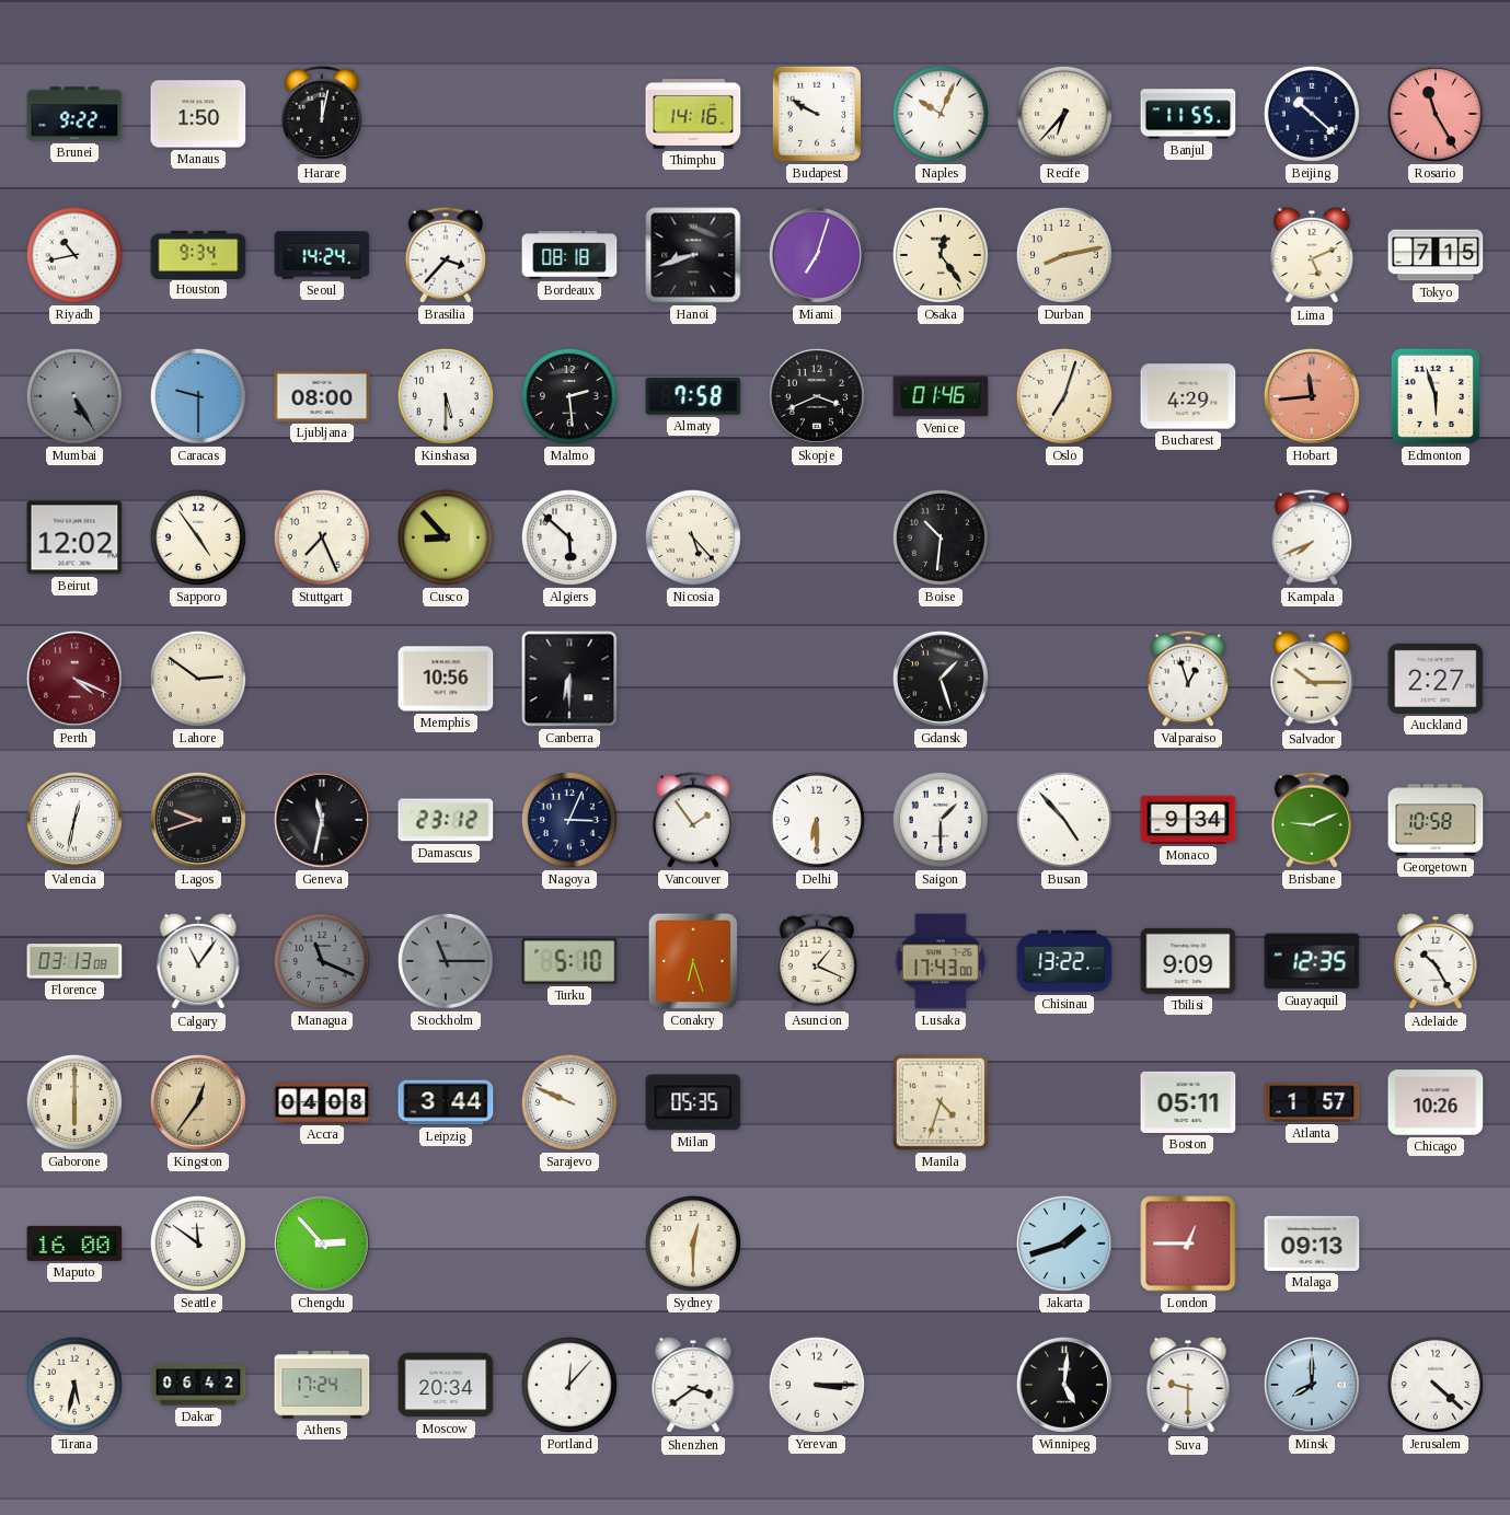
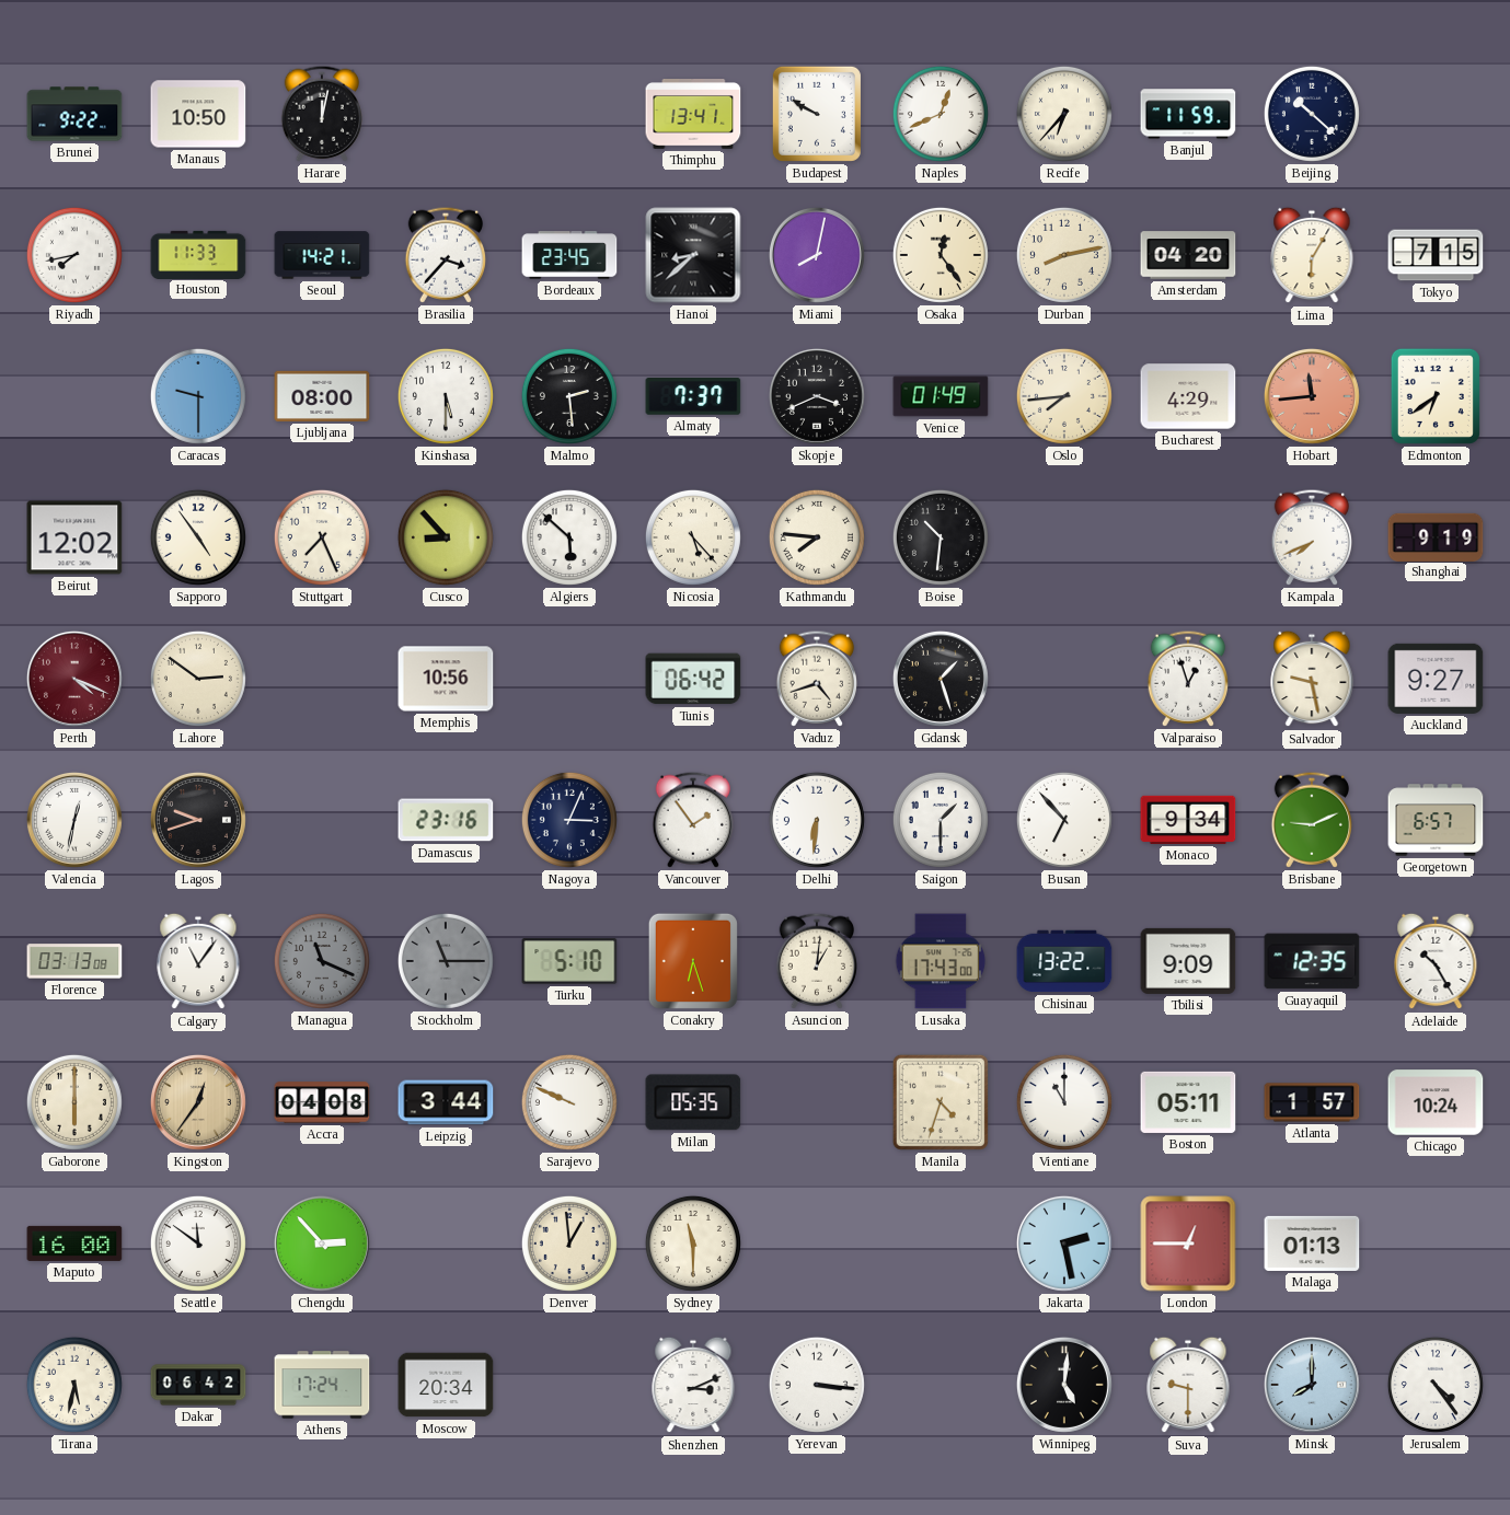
Manaus: 1:50 -> 10:50 (198, 114)
Thimphu: 14:16 -> 13:41 (693, 115)
Naples: 10:04 -> 12:41 (941, 114)
Banjul: 11:55 -> 11:59 (1188, 114)
Rosario: 11:25 -> none (1436, 114)
Riyadh: 10:43 -> 7:43 (74, 255)
Houston: 9:34 -> 11:33 (198, 254)
Seoul: 14:24 -> 14:21 (322, 255)
Bordeaux: 08:18 -> 23:45 (569, 255)
Hanoi: 8:42 -> 8:38 (693, 255)
Miami: 7:03 -> 8:02 (817, 255)
Amsterdam: none -> 04:20 (1188, 255)
Lima: 5:11 -> 6:05 (1312, 255)
Mumbai: 5:25 -> none (74, 396)
Almaty: 7:58 -> 7:37 (693, 396)
Venice: 01:46 -> 01:49 (941, 396)
Oslo: 7:03 -> 7:44 (1064, 396)
Edmonton: 5:57 -> 6:39 (1436, 396)
Kathmandu: none -> 7:46 (817, 537)
Shanghai: none -> 9:19 (1436, 536)
Canberra: 6:30 -> none (569, 679)
Tunis: none -> 06:42 (693, 679)
Vaduz: none -> 4:42 (816, 679)
Salvador: 10:15 -> 9:28 (1312, 679)
Auckland: 2:27 -> 9:27 (1436, 679)
Geneva: 11:32 -> none (322, 820)
Damascus: 23:12 -> 23:16 (446, 820)
Delhi: 6:30 -> 6:31 (817, 820)
Busan: 4:53 -> 6:53 (1064, 820)
Georgetown: 10:58 -> 6:57 (1436, 820)
Asuncion: 1:19 -> 1:01 (816, 961)
Vientiane: none -> 11:00 (1064, 1102)
Chicago: 10:26 -> 10:24 (1436, 1102)
Denver: none -> 12:59 (569, 1244)
Sydney: 12:30 -> 11:30 (693, 1244)
Jakarta: 1:42 -> 2:28 (1064, 1244)
Malaga: 09:13 -> 01:13 (1312, 1244)
Portland: 12:07 -> none (569, 1385)
Shenzhen: 3:39 -> 3:11 (693, 1385)
Yerevan: 3:15 -> 3:16 (817, 1385)
Jerusalem: 4:22 -> 4:24 (1436, 1385)
